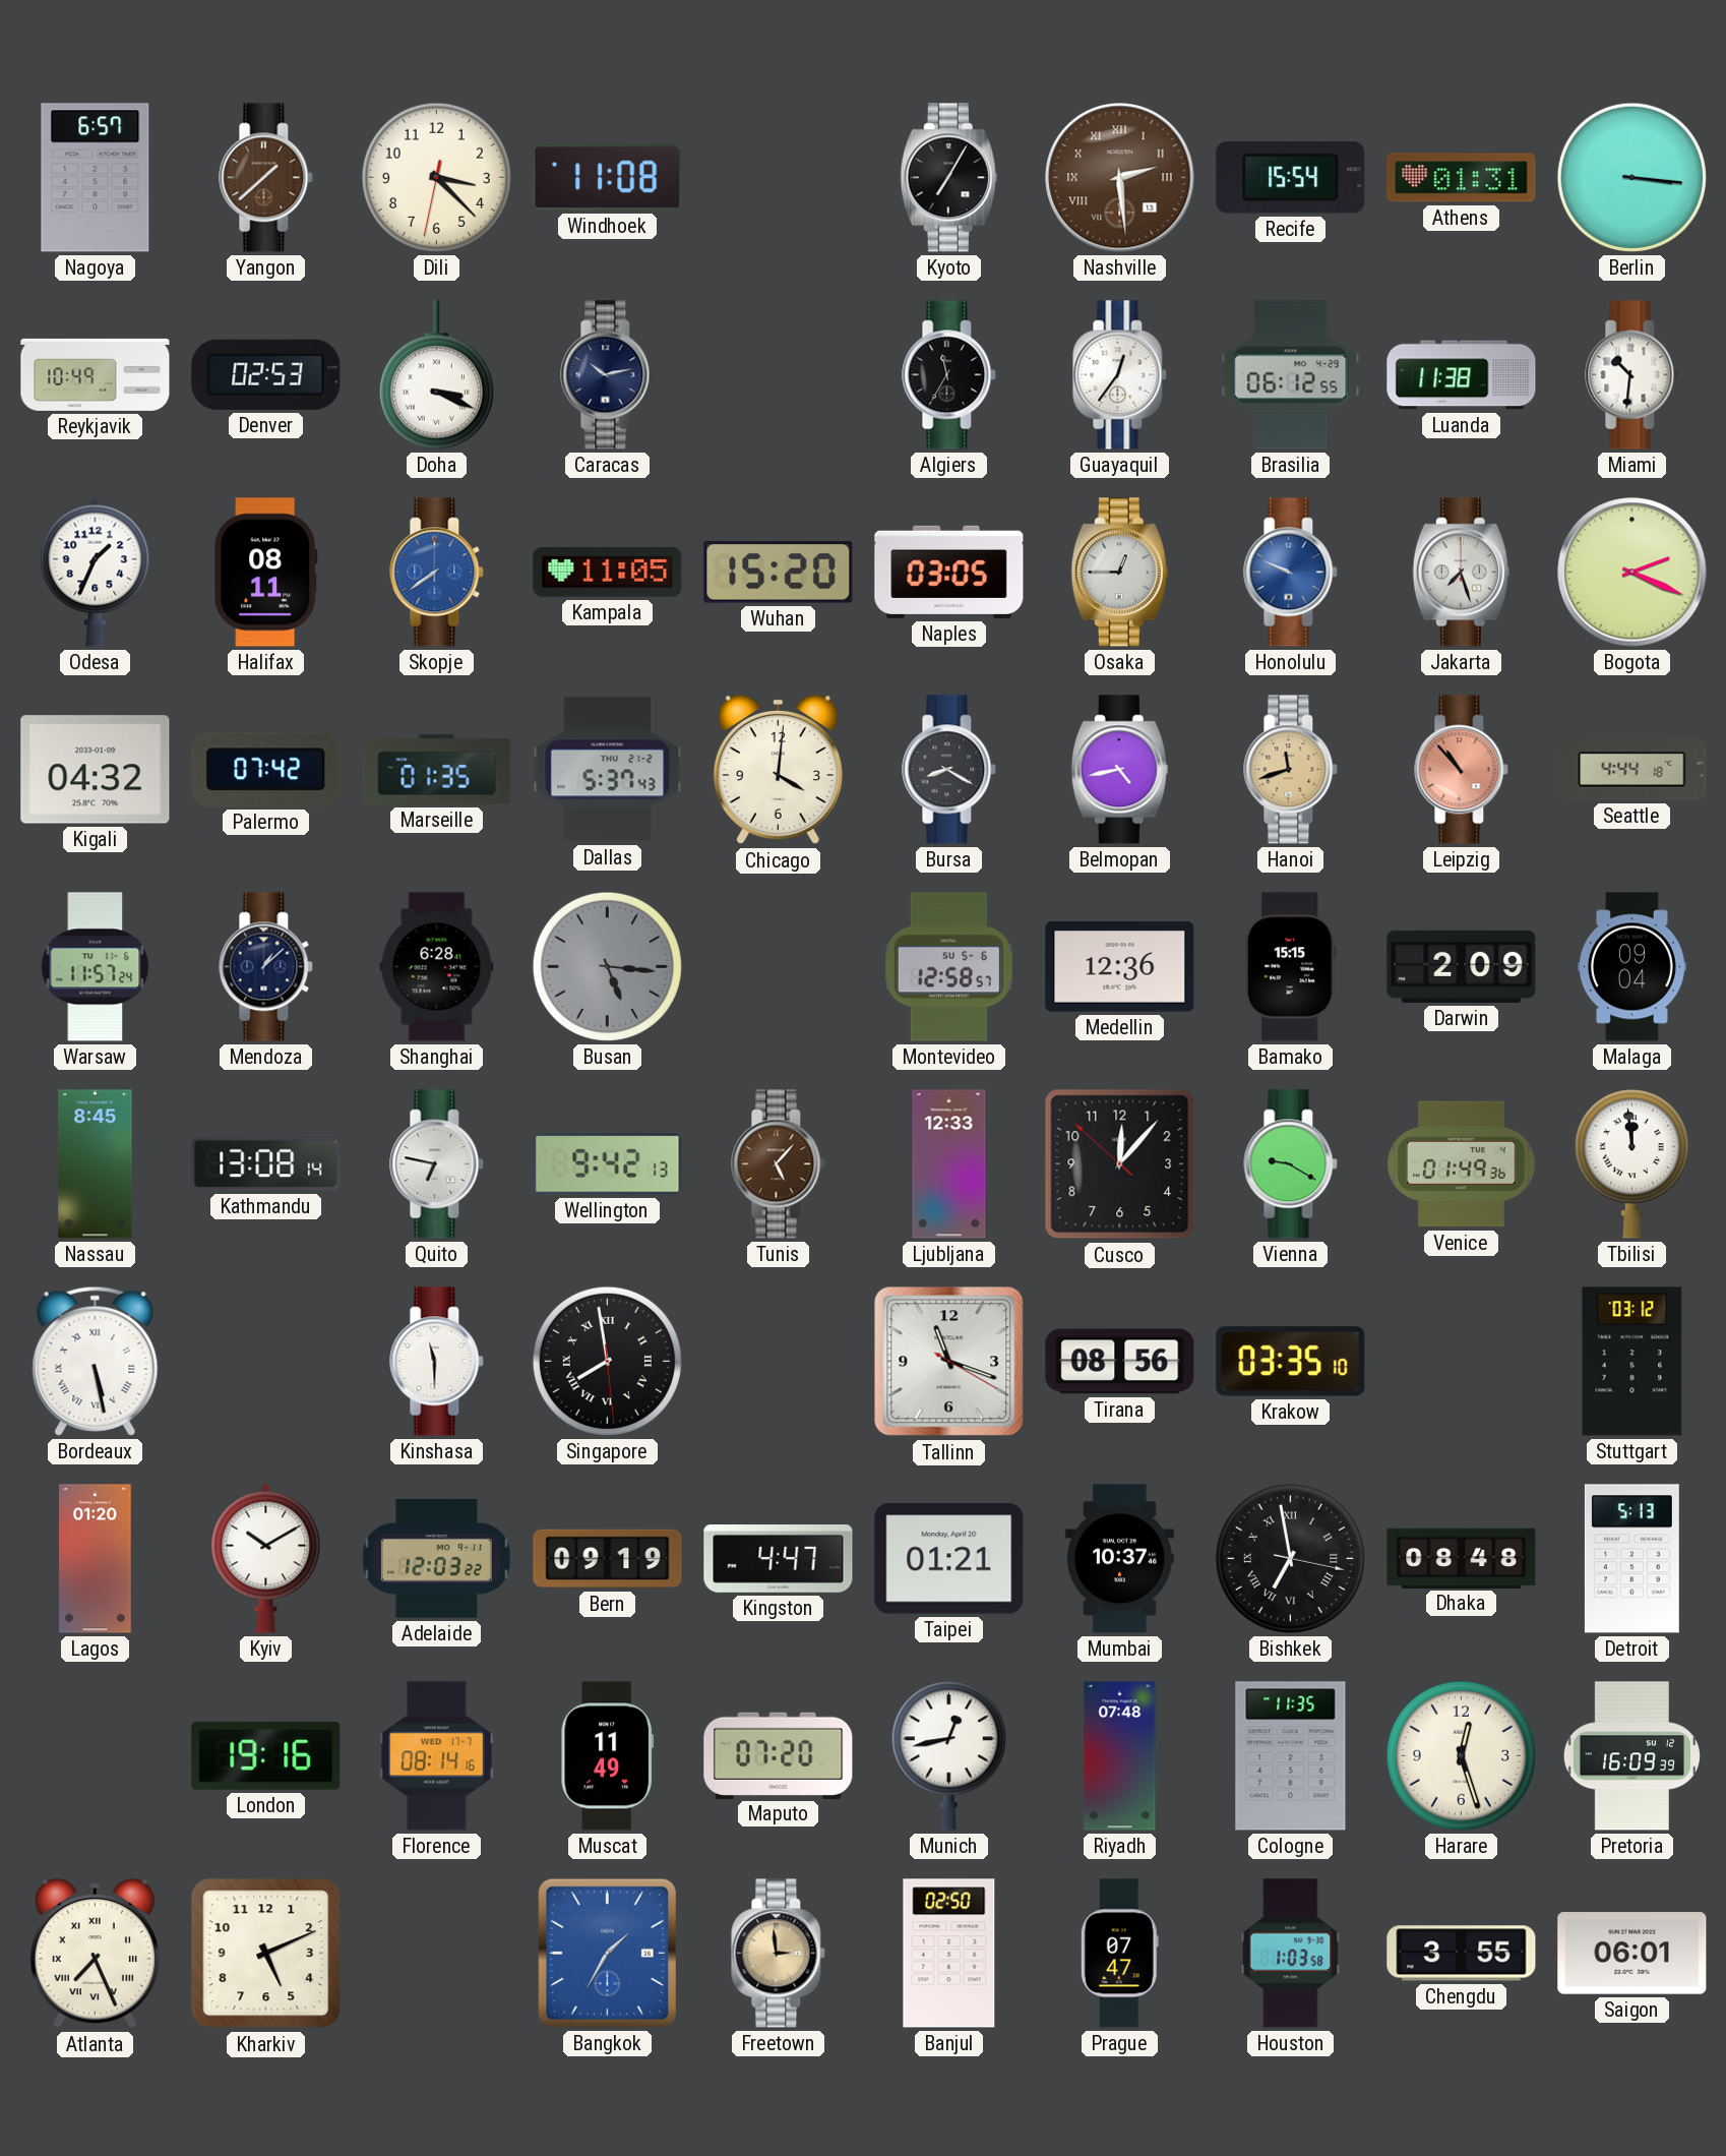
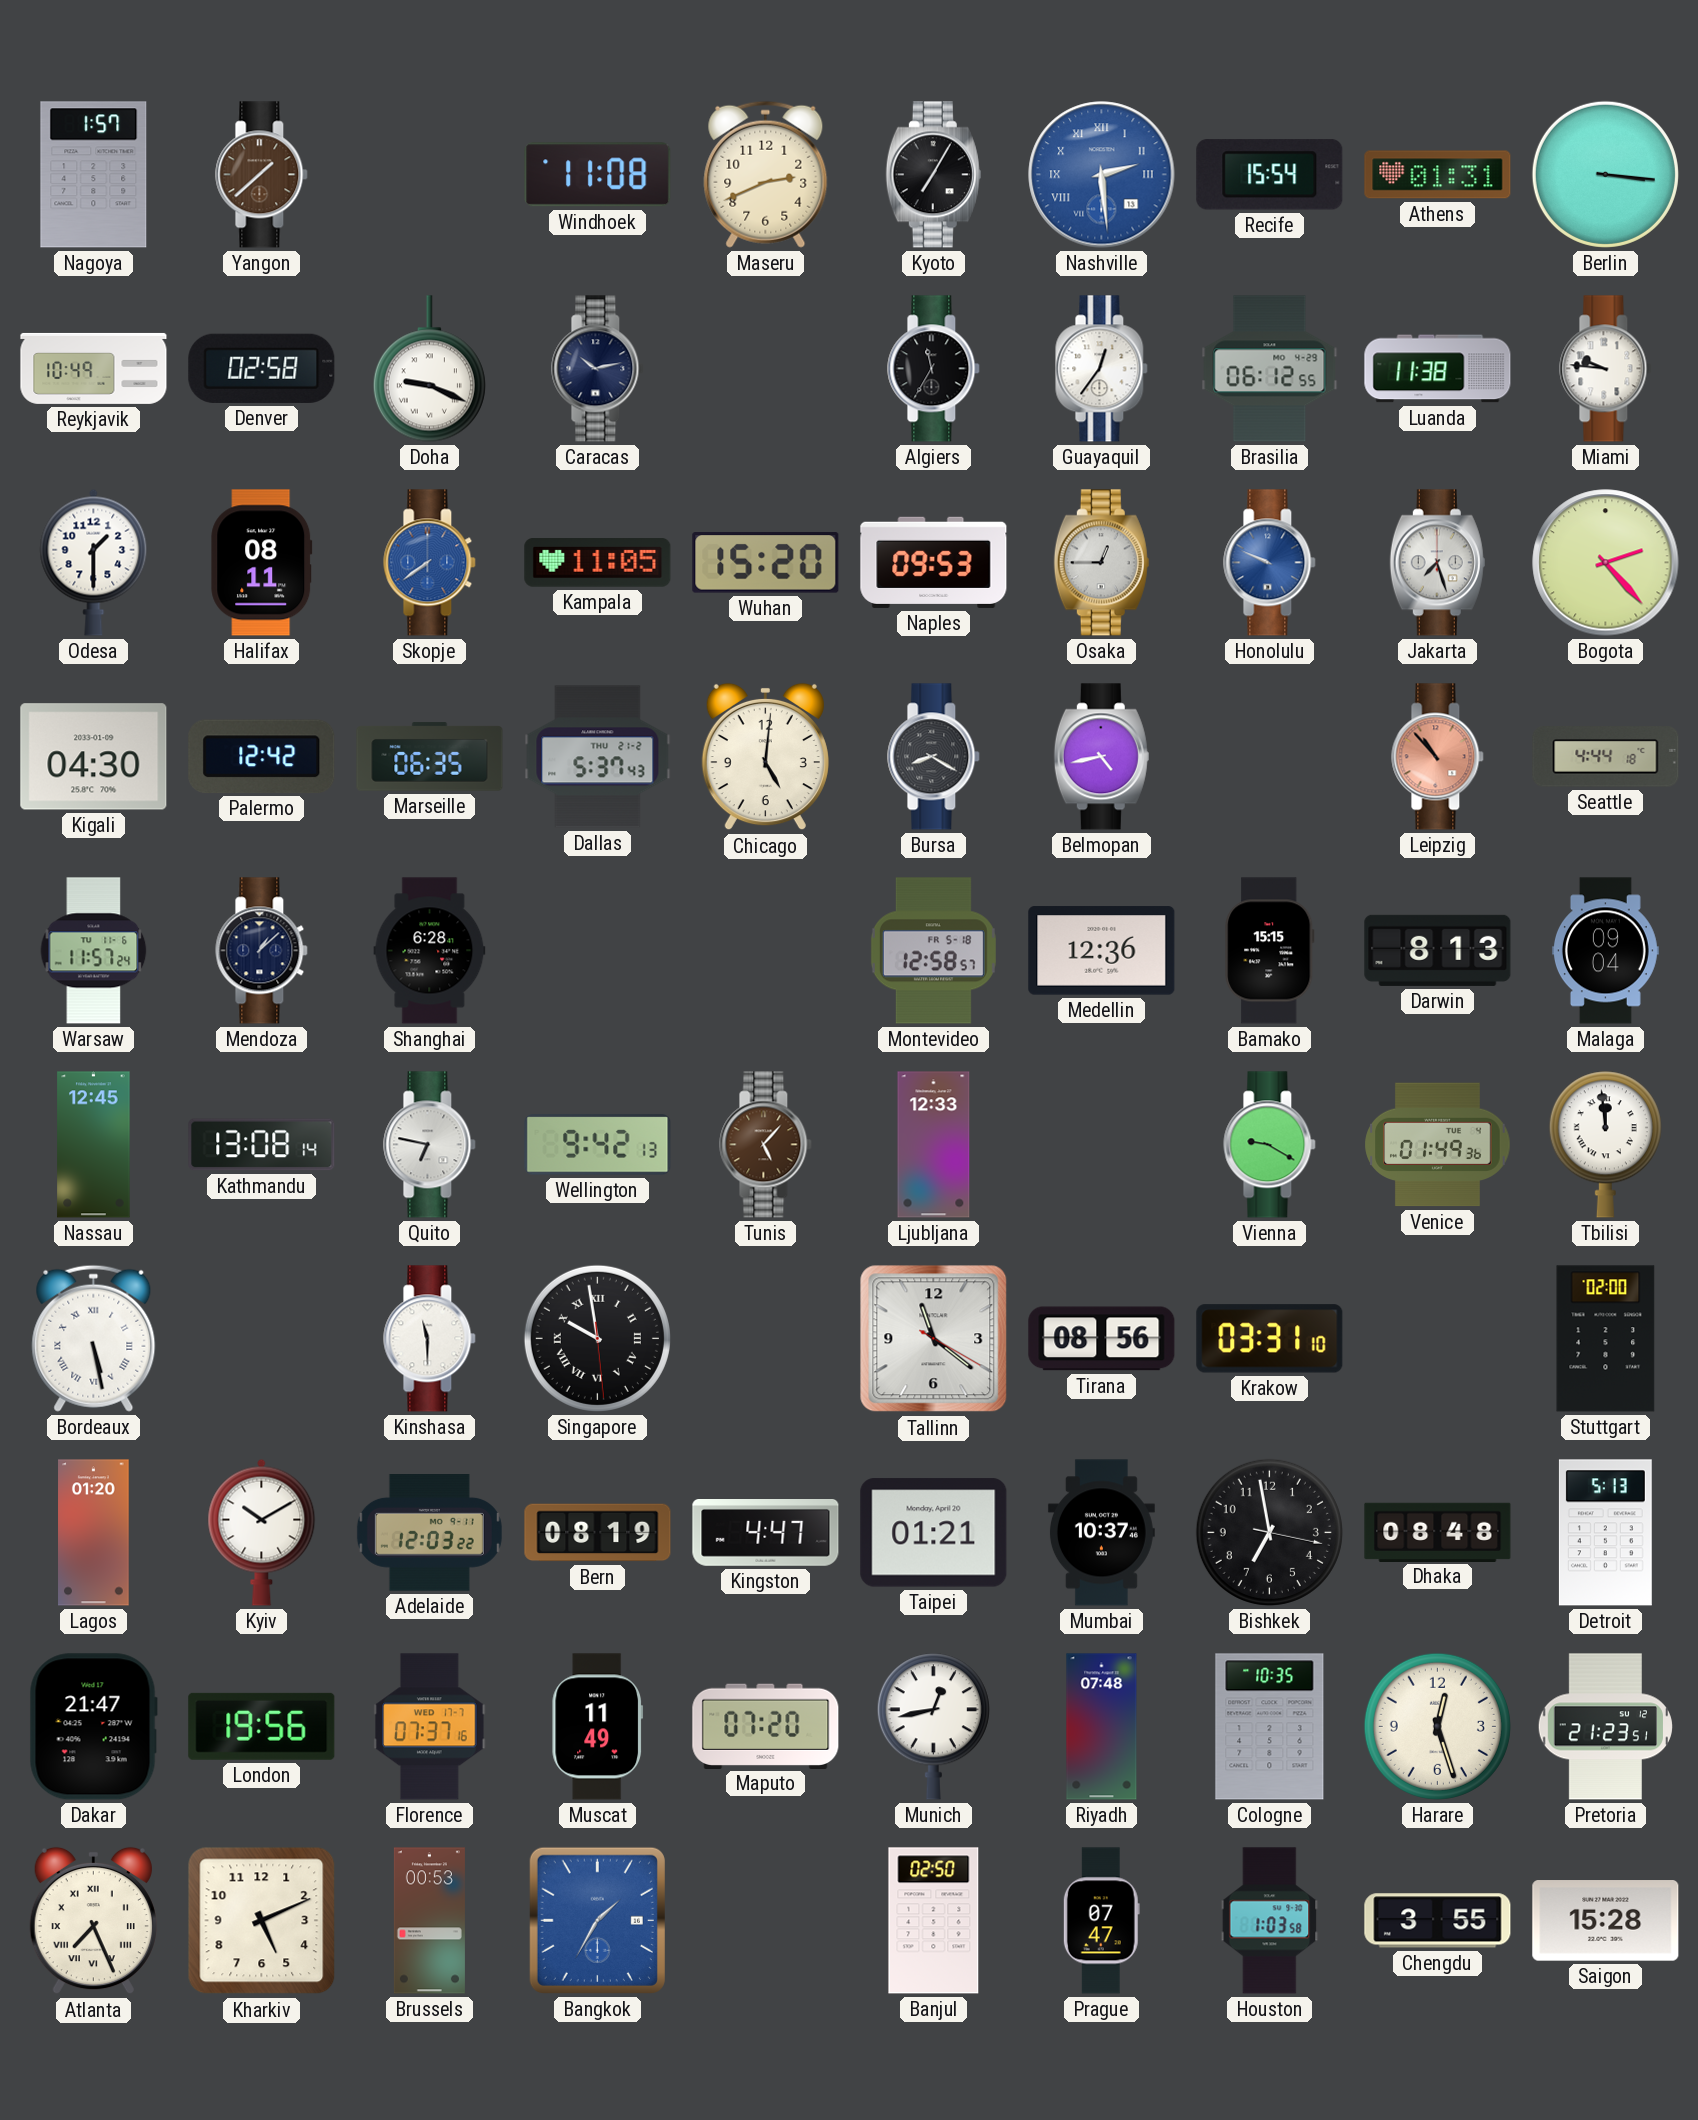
Nagoya: 6:57 -> 1:57 (94, 175)
Dili: 3:22 -> none (436, 177)
Maseru: none -> 2:41 (766, 174)
Nashville dial: brown -> blue (1102, 175)
Denver: 02:53 -> 02:58 (262, 368)
Doha: 3:19 -> 9:19 (429, 369)
Miami: 10:31 -> 9:46 (1606, 369)
Odesa: 1:34 -> 1:30 (94, 562)
Naples: 03:05 -> 09:53 (934, 562)
Bogota: 2:19 -> 2:23 (1606, 563)
Kigali: 04:32 -> 04:30 (94, 757)
Palermo: 07:42 -> 12:42 (262, 756)
Marseille: 01:35 -> 06:35 (430, 757)
Chicago: 4:01 -> 5:01 (765, 757)
Hanoi: 11:42 -> none (1291, 770)
Busan: 5:16 -> none (607, 966)
Montevideo date: SU 5-6 -> FR 5-18 (933, 951)
Darwin: 2:09 -> 8:13 (1438, 950)
Nassau: 8:45 -> 12:45 (94, 1145)
Cusco: 12:06 -> none (1120, 1164)
Singapore: 7:58 -> 9:58 (597, 1338)
Tallinn: 11:18 -> 11:21 (934, 1339)
Krakow: 03:35 -> 03:31 (1270, 1339)
Stuttgart: 03:12 -> 02:00 (1606, 1339)
Bern: 09:19 -> 08:19 (598, 1533)
Bishkek numerals: Roman -> Arabic (1269, 1532)
Dakar: none -> 21:47 (93, 1727)
London: 19:16 -> 19:56 (262, 1726)
Florence: 08:14 -> 07:37 (430, 1727)
Cologne: 11:35 -> 10:35 (1270, 1727)
Pretoria: 16:09 -> 21:23 (1605, 1727)
Brussels: none -> 00:53 (429, 1921)
Freetown: 2:59 -> none (779, 1954)
Saigon: 06:01 -> 15:28 (1606, 1921)
